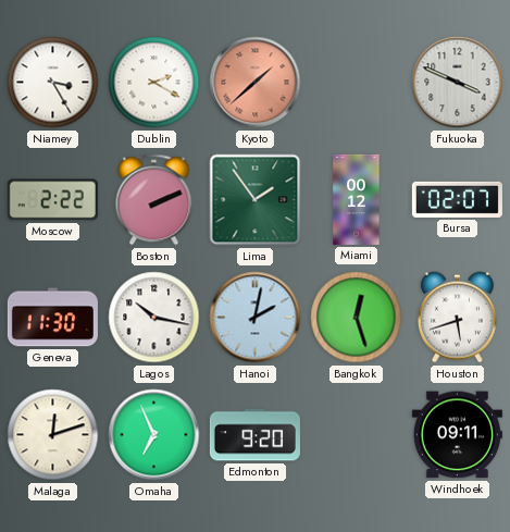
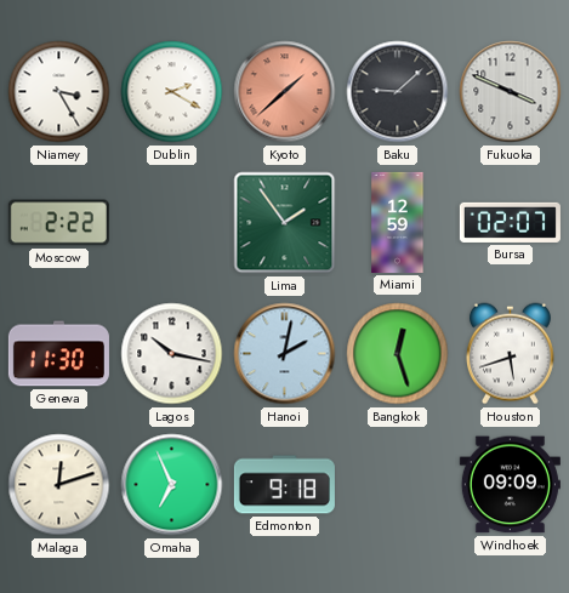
Baku: none -> 9:08 (398, 92)
Boston: 2:11 -> none (154, 200)
Miami: 00:12 -> 12:59 (398, 222)
Edmonton: 9:20 -> 9:18 (284, 485)
Windhoek: 09:11 -> 09:09 (510, 485)
